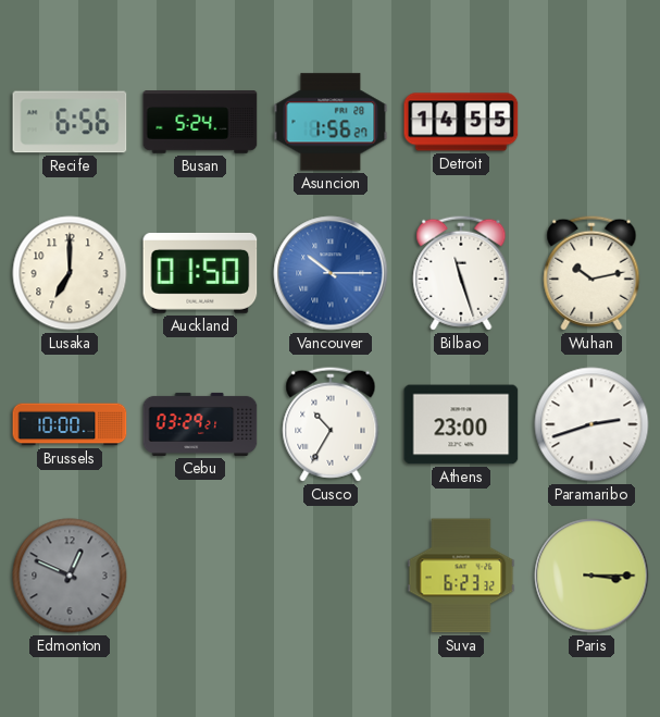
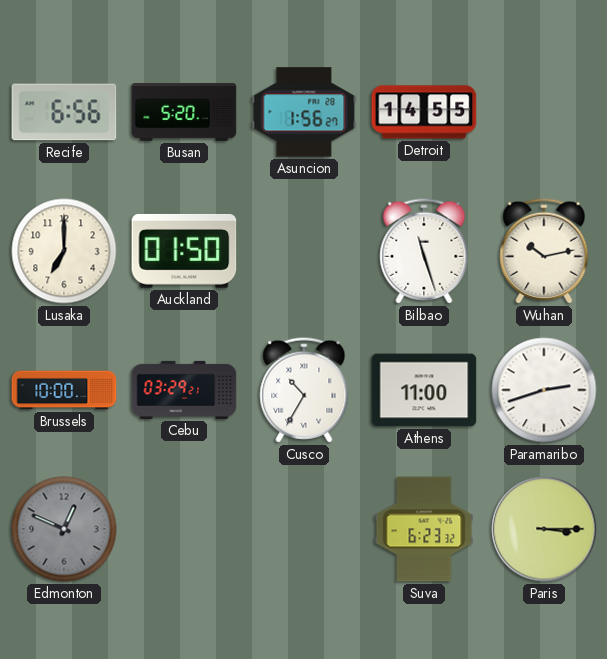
Busan: 5:24 -> 5:20 (184, 112)
Vancouver: 10:15 -> none (331, 273)
Athens: 23:00 -> 11:00 (424, 390)
